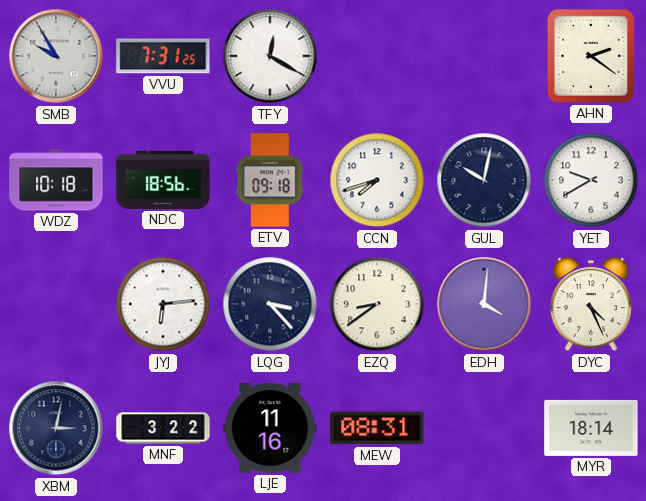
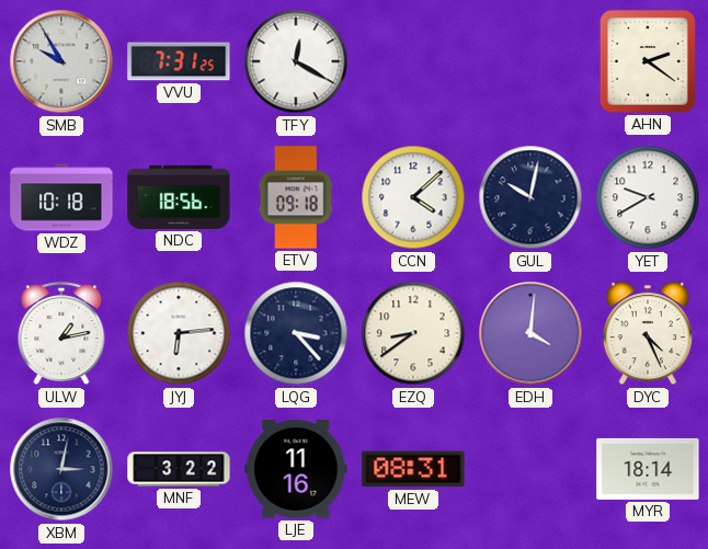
CCN: 7:42 -> 4:08 (413, 197)
ULW: none -> 1:13 (61, 334)
